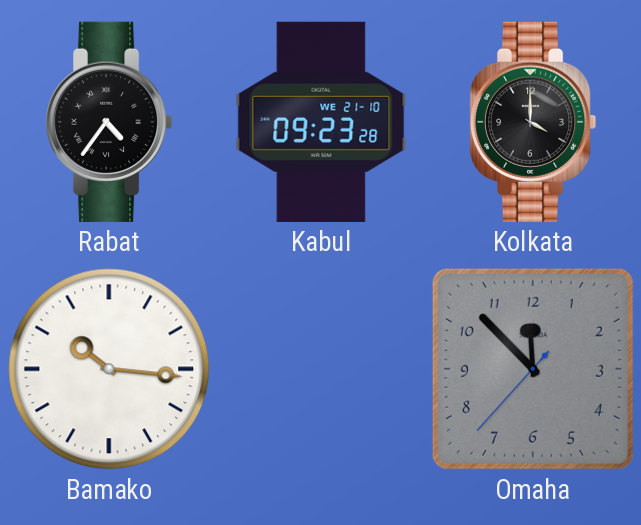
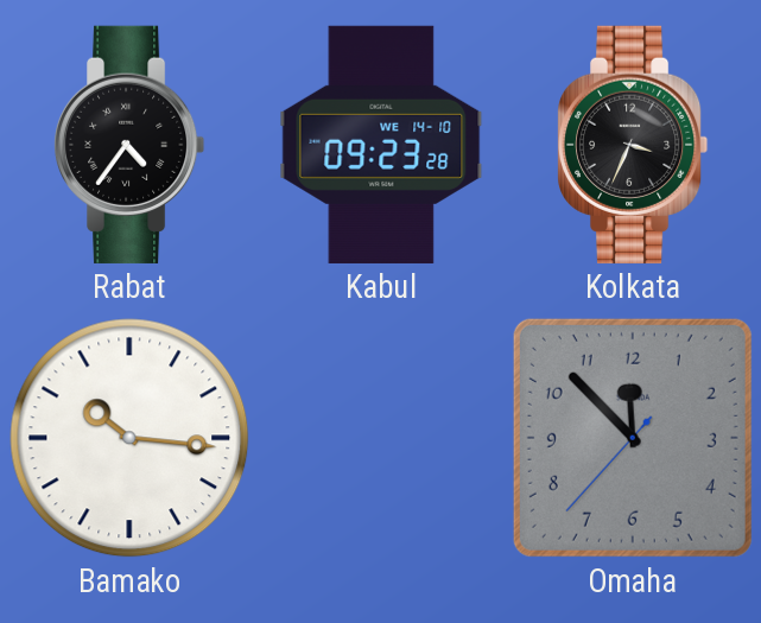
Kabul date: WE 21-10 -> WE 14-10 (381, 145)
Kolkata: 4:00 -> 3:34 (634, 145)
